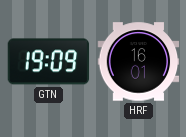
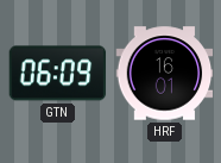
GTN: 19:09 -> 06:09 (57, 74)
